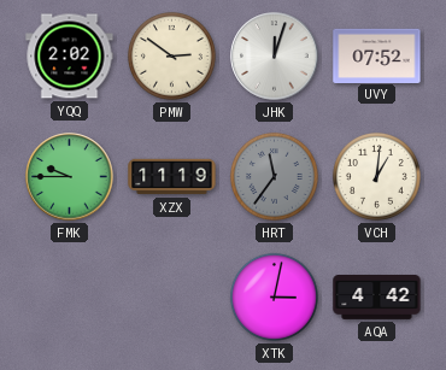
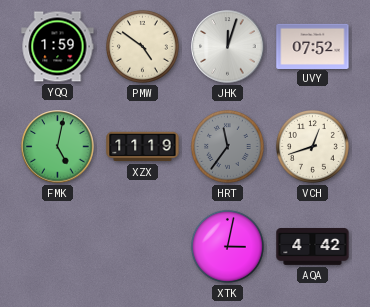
YQQ: 2:02 -> 1:59 (58, 47)
PMW: 2:51 -> 4:51 (142, 46)
FMK: 9:45 -> 5:02 (58, 147)
VCH: 1:01 -> 12:42 (312, 146)
